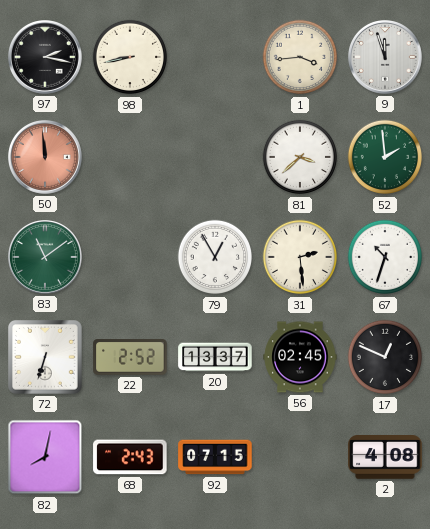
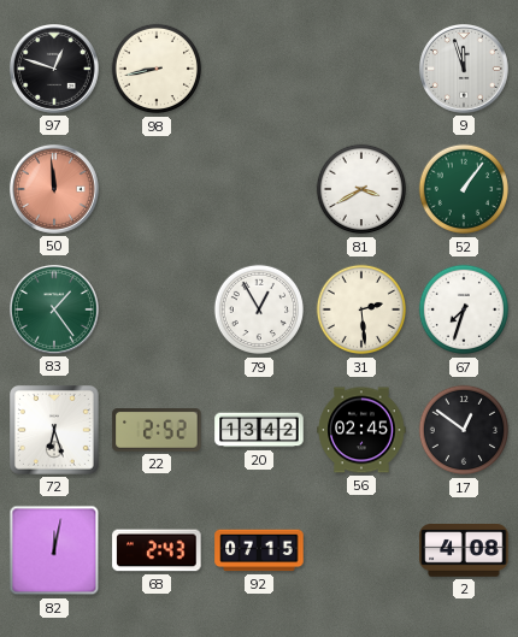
97: 2:17 -> 12:48 (55, 70)
1: 3:44 -> none (300, 57)
81: 3:38 -> 3:40 (361, 189)
52: 1:59 -> 1:06 (464, 189)
83: 11:09 -> 1:24 (55, 311)
67: 10:33 -> 7:33 (464, 309)
72: 6:33 -> 6:27 (55, 431)
20: 13:37 -> 13:42 (259, 430)
17: 12:49 -> 12:51 (464, 430)
82: 8:02 -> 12:02 (54, 550)
